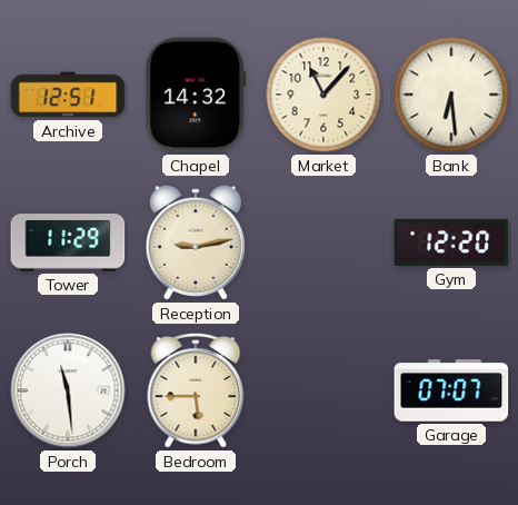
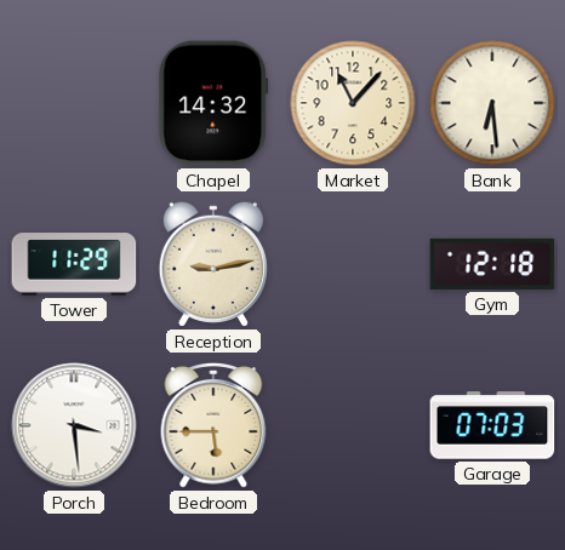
Archive: 12:51 -> none (68, 95)
Gym: 12:20 -> 12:18 (492, 264)
Porch: 11:29 -> 3:29 (74, 425)
Garage: 07:07 -> 07:03 (492, 425)
